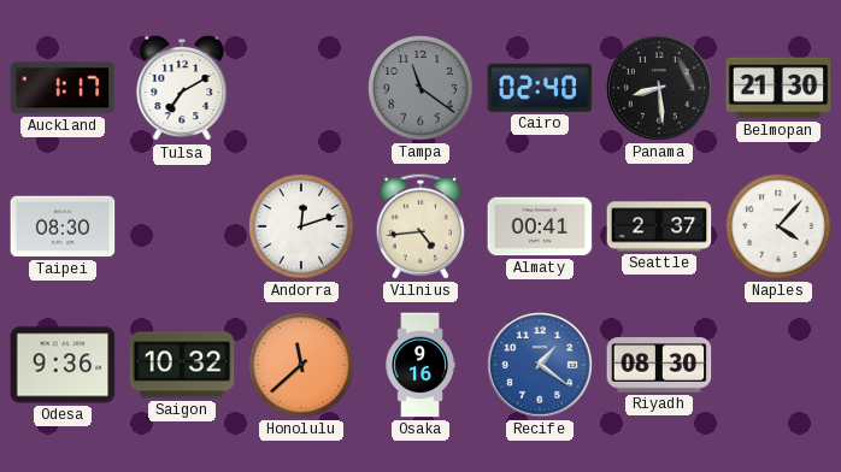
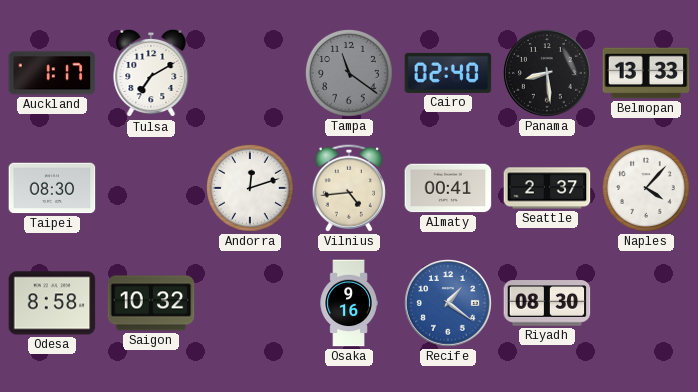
Belmopan: 21:30 -> 13:33 (646, 73)
Odesa: 9:36 -> 8:58 (52, 303)
Honolulu: 11:38 -> none (301, 365)
